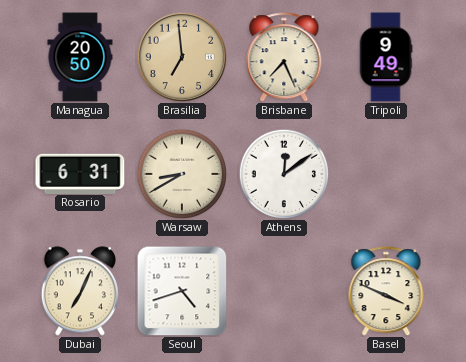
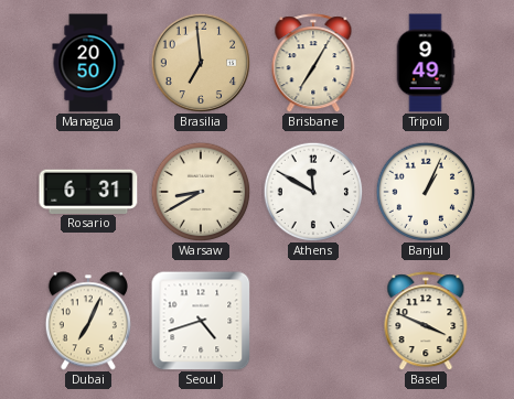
Brisbane: 7:26 -> 7:05 (313, 63)
Athens: 12:09 -> 11:50 (313, 192)
Banjul: none -> 1:04 (426, 192)
